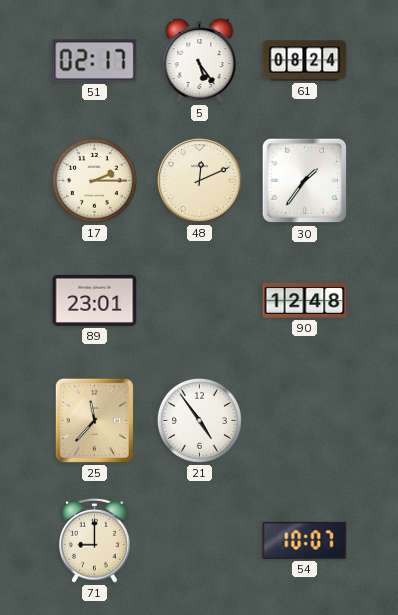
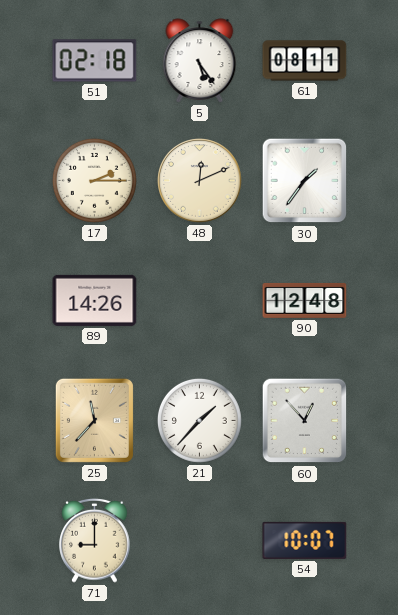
51: 02:17 -> 02:18 (95, 61)
61: 08:24 -> 08:11 (305, 61)
89: 23:01 -> 14:26 (95, 300)
21: 4:54 -> 1:37 (199, 420)
60: none -> 12:53 (305, 421)
